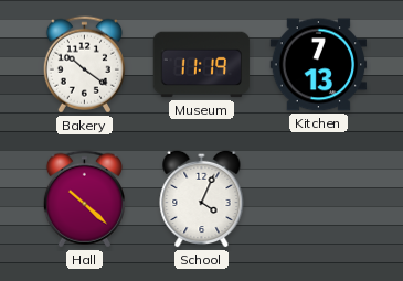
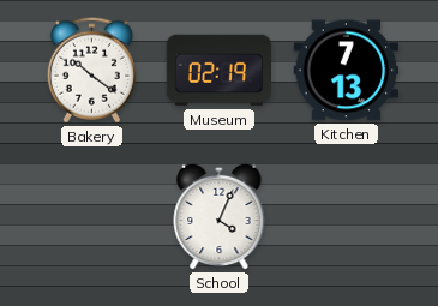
Museum: 11:19 -> 02:19 (220, 71)
Hall: 10:22 -> none (84, 199)
